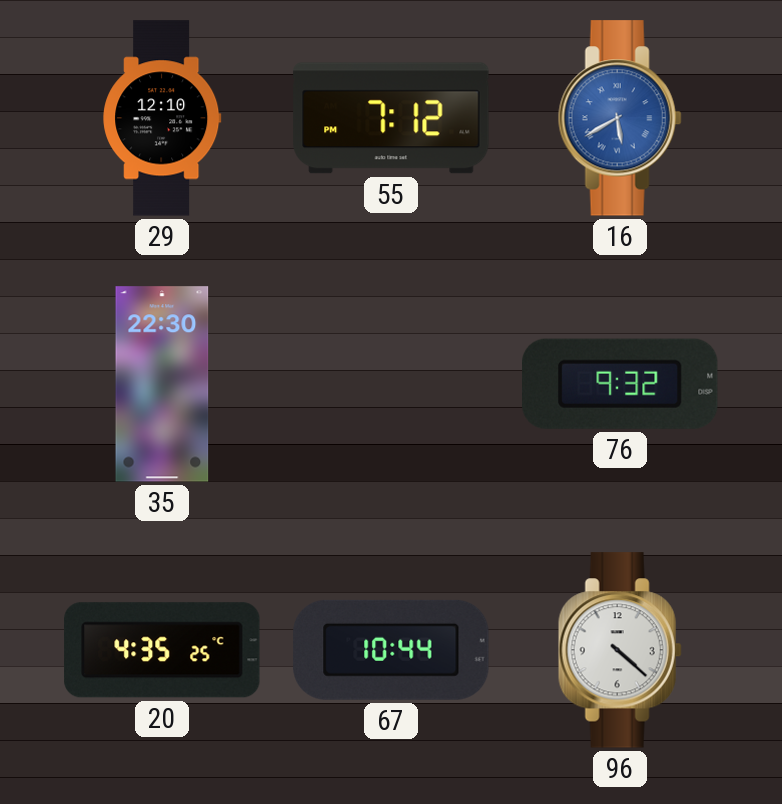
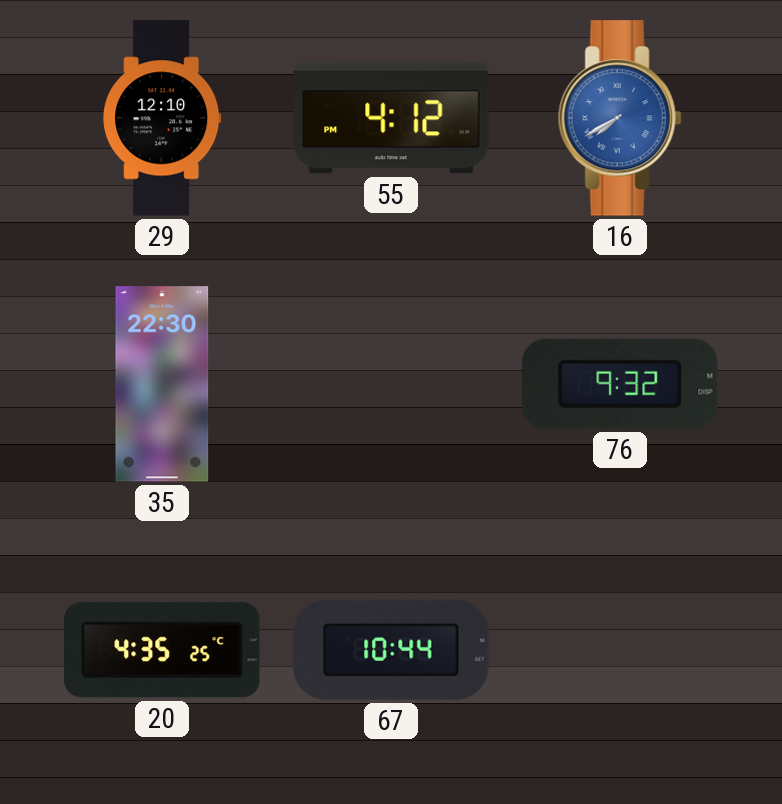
55: 7:12 -> 4:12 (391, 118)
16: 5:40 -> 7:40 (620, 118)
96: 4:22 -> none (620, 650)
